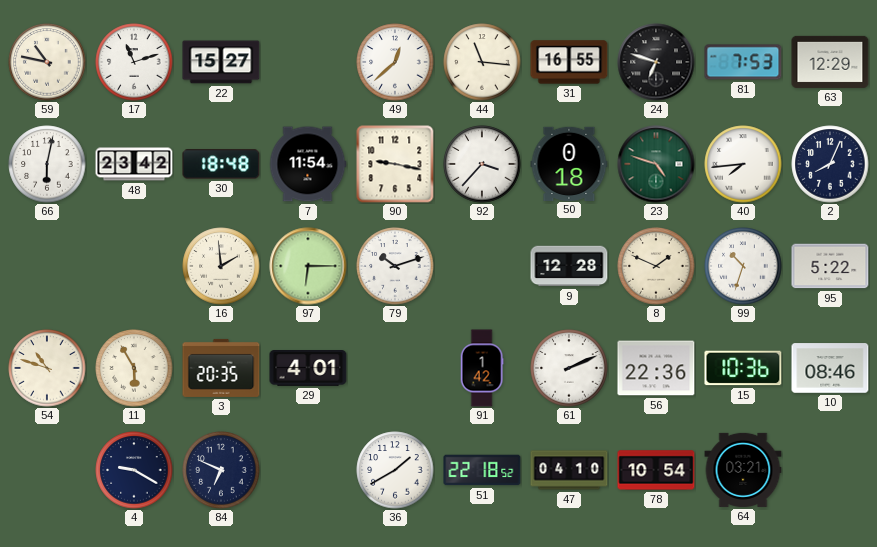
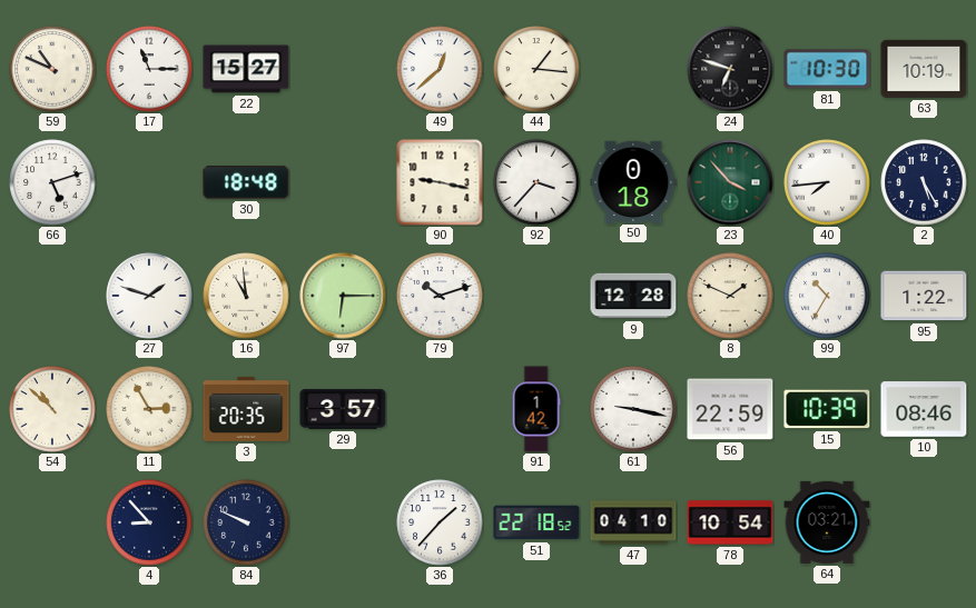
59: 10:47 -> 10:49 (52, 69)
17: 11:12 -> 11:15 (149, 69)
44: 11:16 -> 1:16 (536, 69)
31: 16:55 -> none (569, 62)
81: 7:53 -> 10:30 (827, 69)
63: 12:29 -> 10:19 (924, 69)
66: 6:02 -> 5:12 (52, 182)
48: 23:42 -> none (134, 164)
7: 11:54 -> none (308, 164)
23: 4:48 -> 3:53 (730, 182)
2: 8:04 -> 5:25 (924, 182)
27: none -> 1:48 (149, 296)
16: 1:59 -> 10:59 (246, 296)
99: 10:33 -> 10:35 (827, 296)
95: 5:22 -> 1:22 (924, 296)
54: 10:48 -> 10:52 (52, 409)
11: 5:55 -> 2:55 (149, 409)
29: 4:01 -> 3:57 (343, 410)
61: 2:11 -> 9:17 (633, 409)
56: 22:36 -> 22:59 (730, 409)
15: 10:36 -> 10:39 (827, 409)
4: 9:20 -> 8:53 (149, 522)
84: 6:49 -> 9:49 (246, 522)
36: 1:40 -> 1:37 (440, 522)
